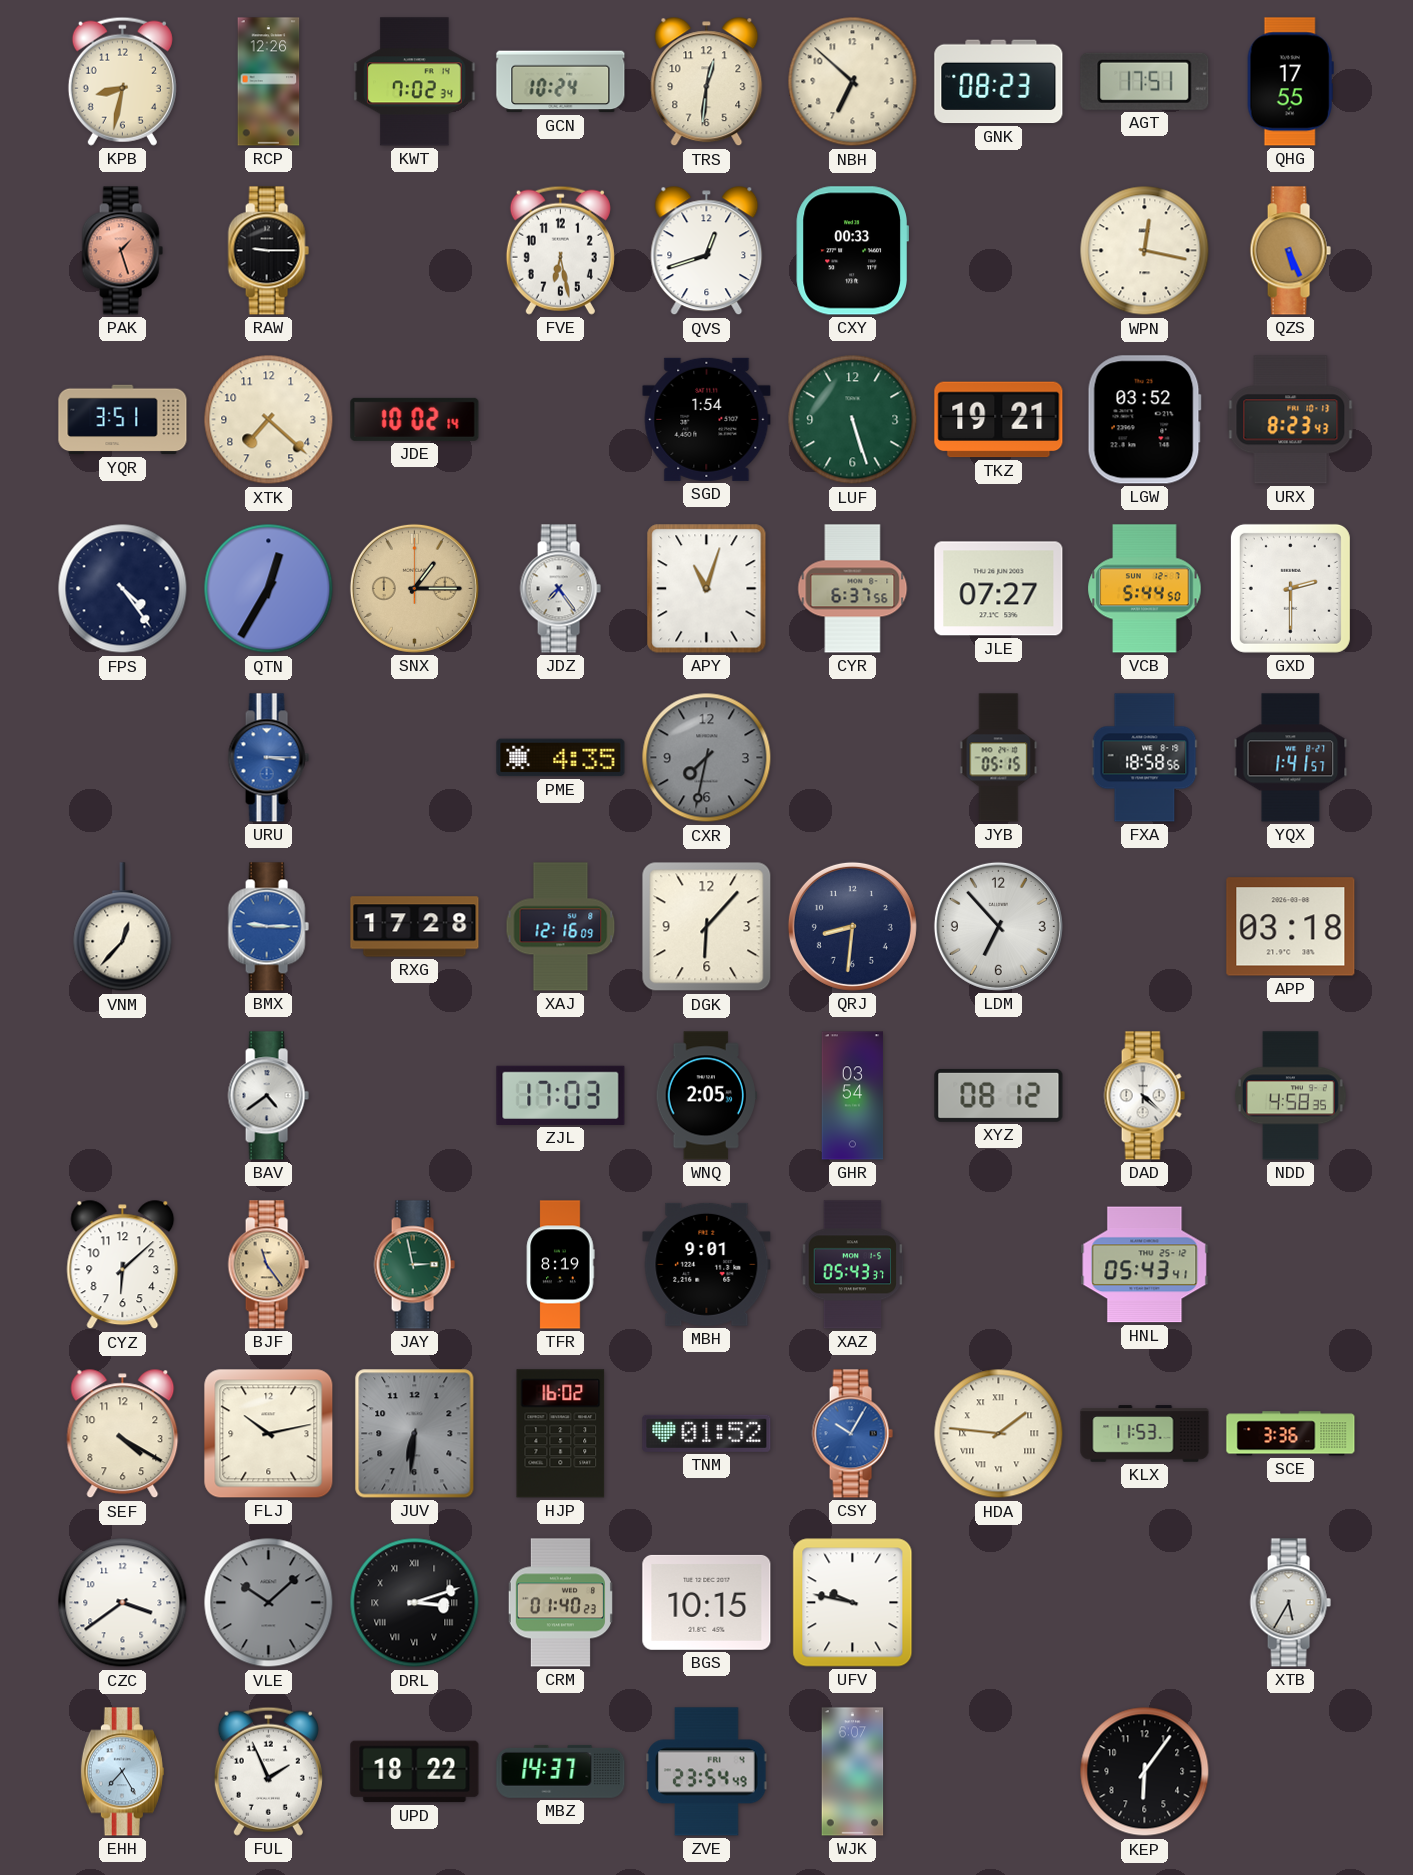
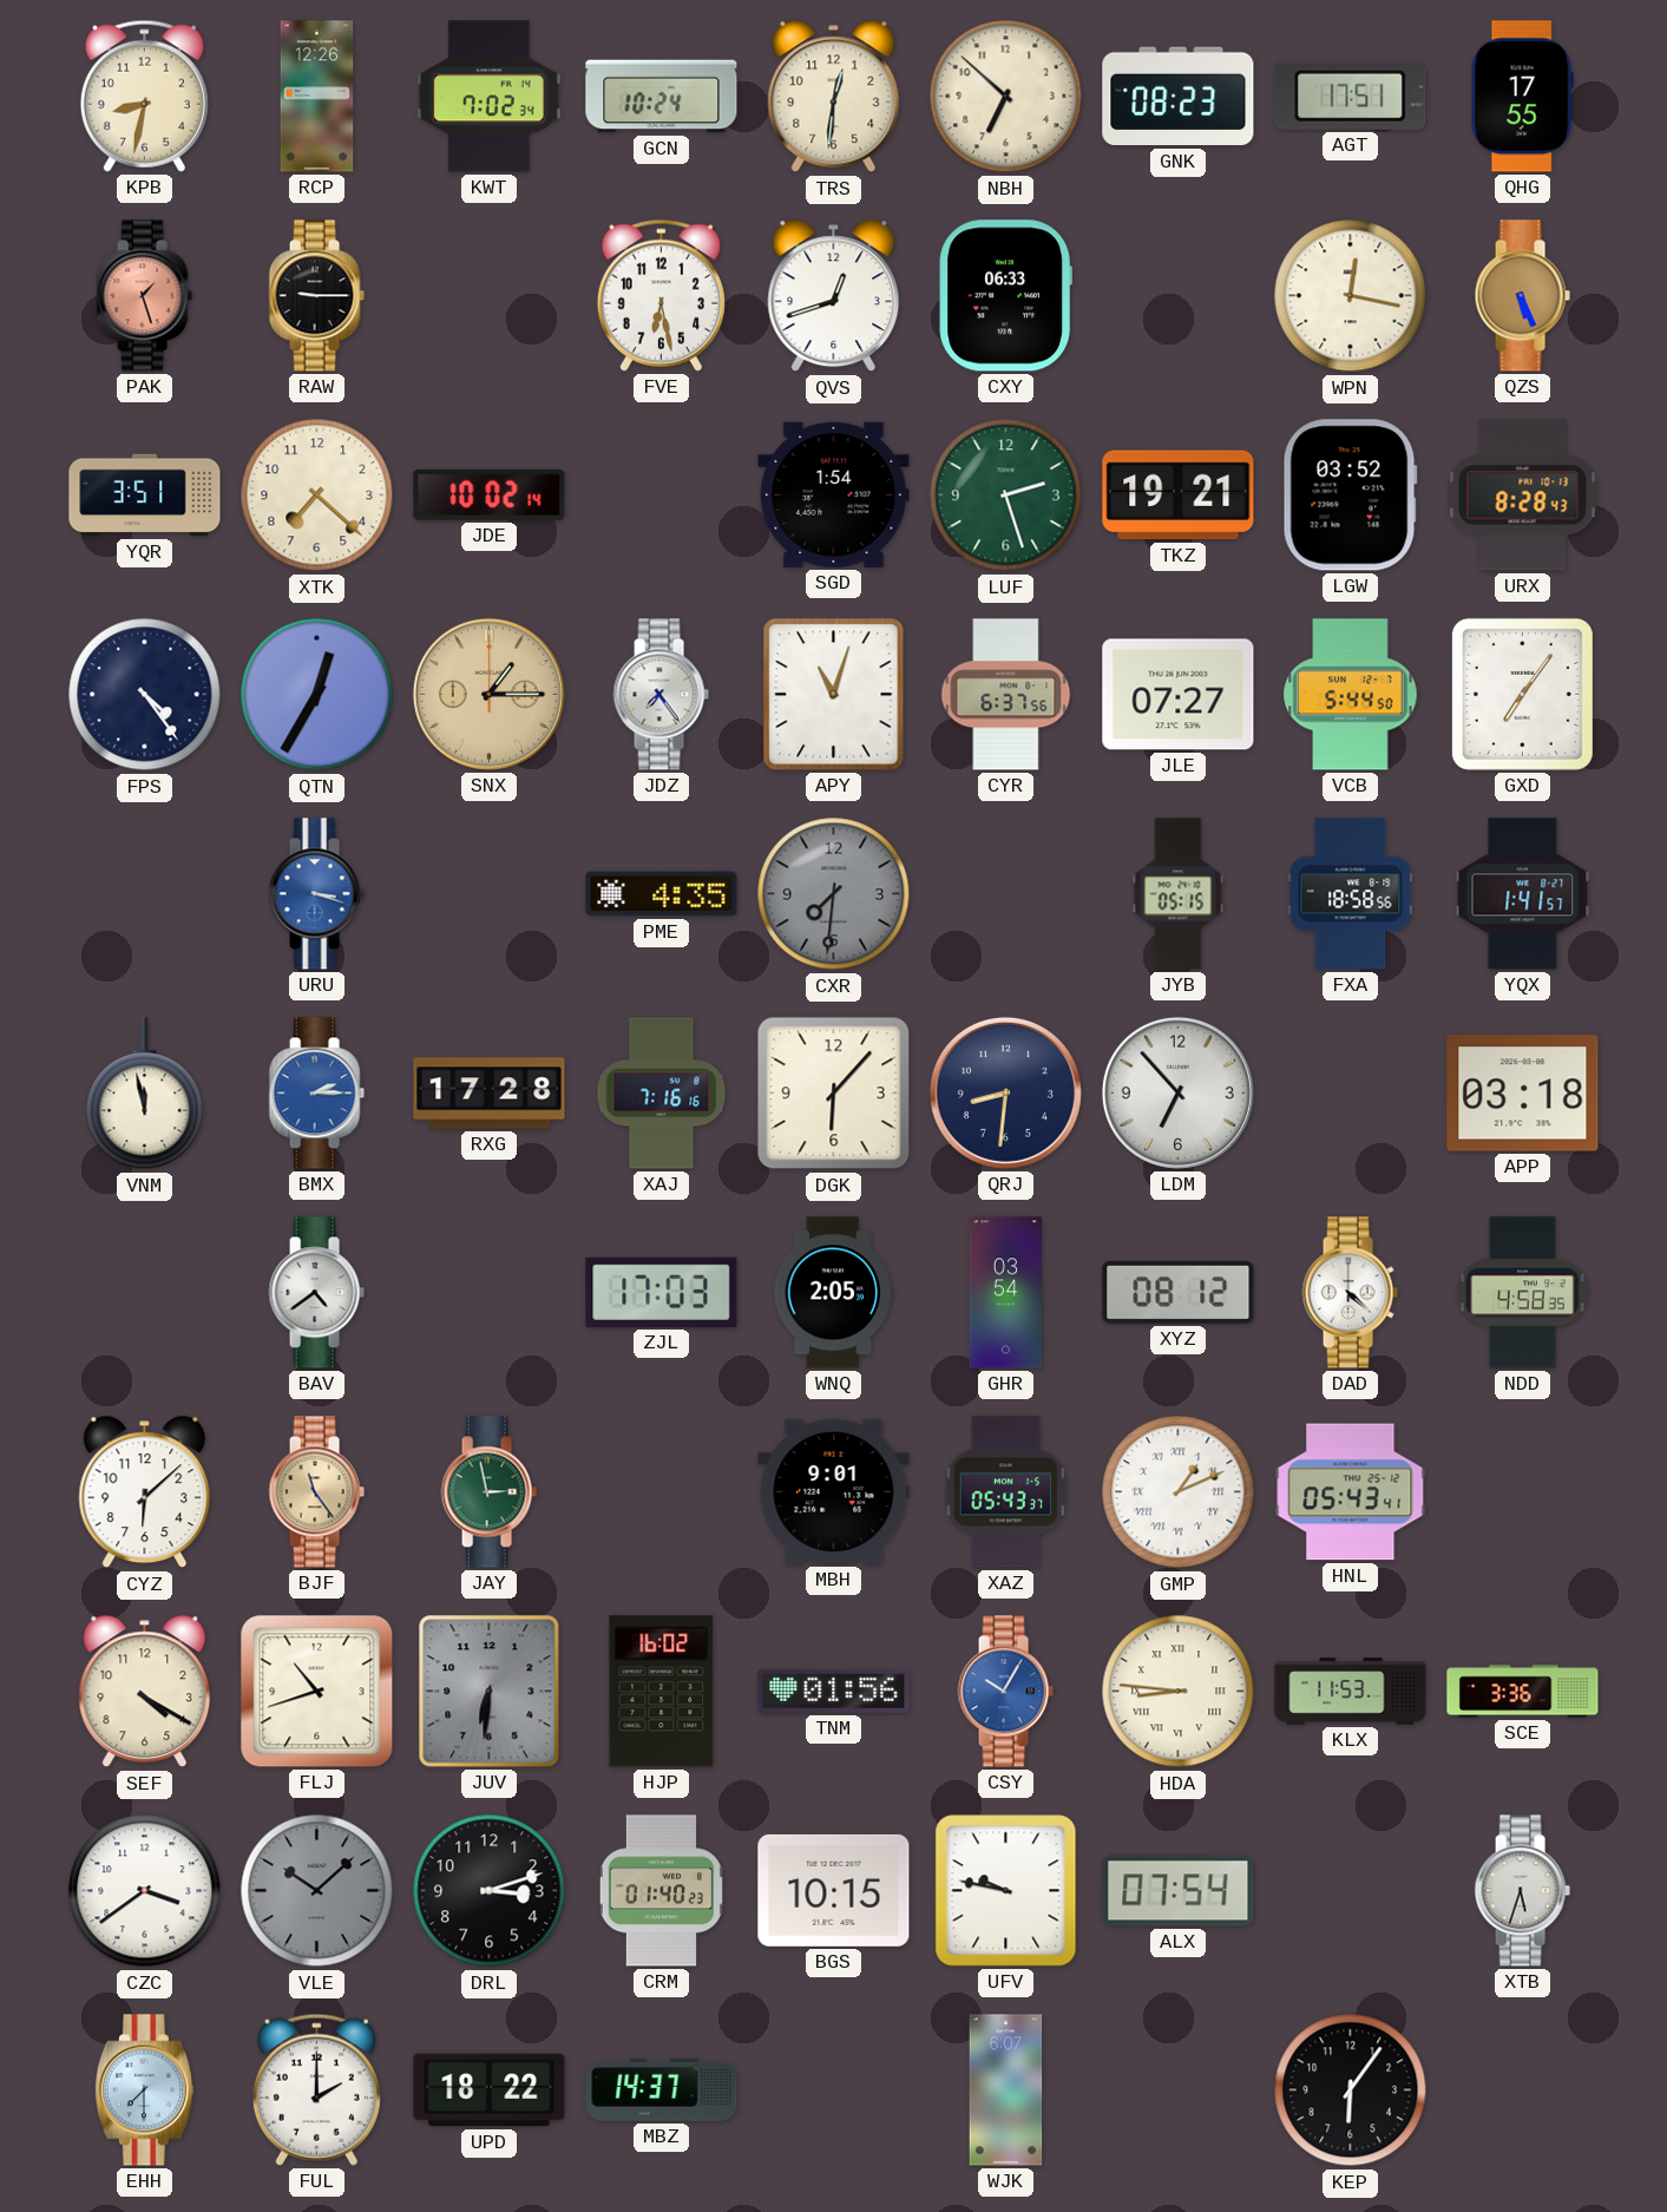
CXY: 00:33 -> 06:33 (1005, 296)
LUF: 5:27 -> 2:27 (1006, 495)
URX: 8:23 -> 8:28 (1523, 495)
GXD: 2:30 -> 7:06 (1522, 694)
URU: 3:15 -> 3:18 (316, 894)
CXR: 7:32 -> 7:31 (834, 894)
VNM: 12:37 -> 11:58 (145, 1094)
BMX: 9:15 -> 2:15 (316, 1094)
XAJ: 12:16 -> 7:16 (662, 1094)
TFR: 8:19 -> none (560, 1265)
GMP: none -> 1:11 (1179, 1492)
FLJ: 10:13 -> 10:42 (317, 1692)
TNM: 01:52 -> 01:56 (834, 1691)
HDA: 1:46 -> 8:46 (1179, 1692)
DRL numerals: Roman -> Arabic (490, 1891)
ALX: none -> 07:54 (1179, 1891)
XTB: 5:35 -> 5:33 (1522, 1891)
EHH: 7:25 -> 7:30 (144, 2090)
FUL: 1:56 -> 2:00 (316, 2089)
ZVE: 23:54 -> none (707, 1772)
